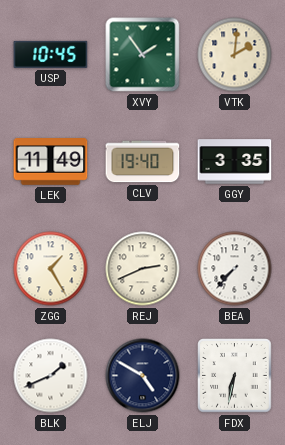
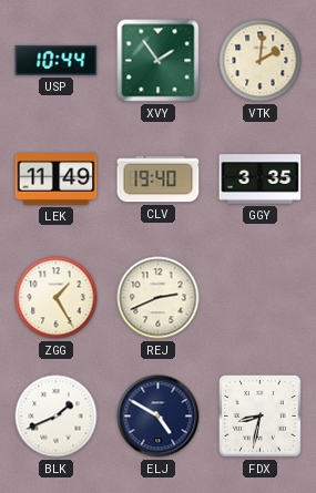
USP: 10:45 -> 10:44 (57, 60)
BEA: 7:37 -> none (235, 269)
FDX: 6:32 -> 8:32 (261, 417)
